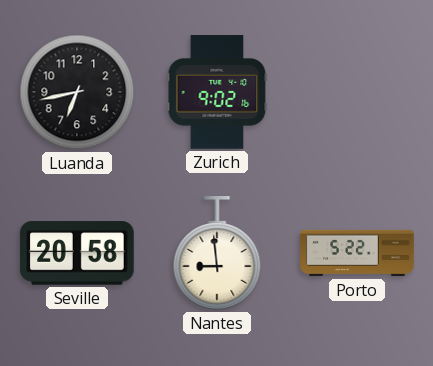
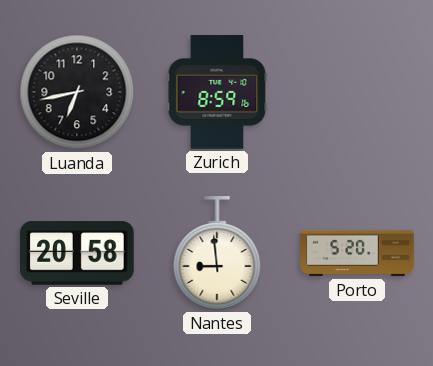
Zurich: 9:02 -> 8:59 (217, 92)
Porto: 5:22 -> 5:20 (357, 253)
